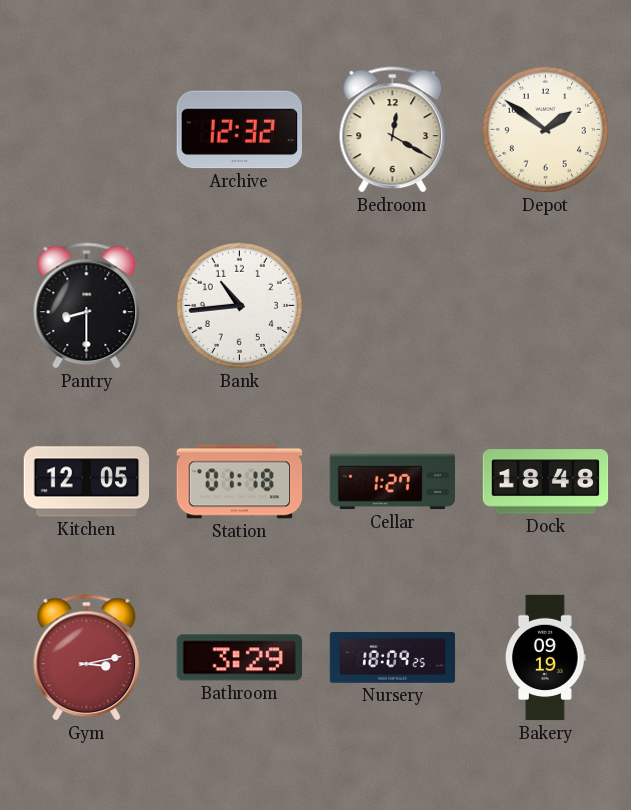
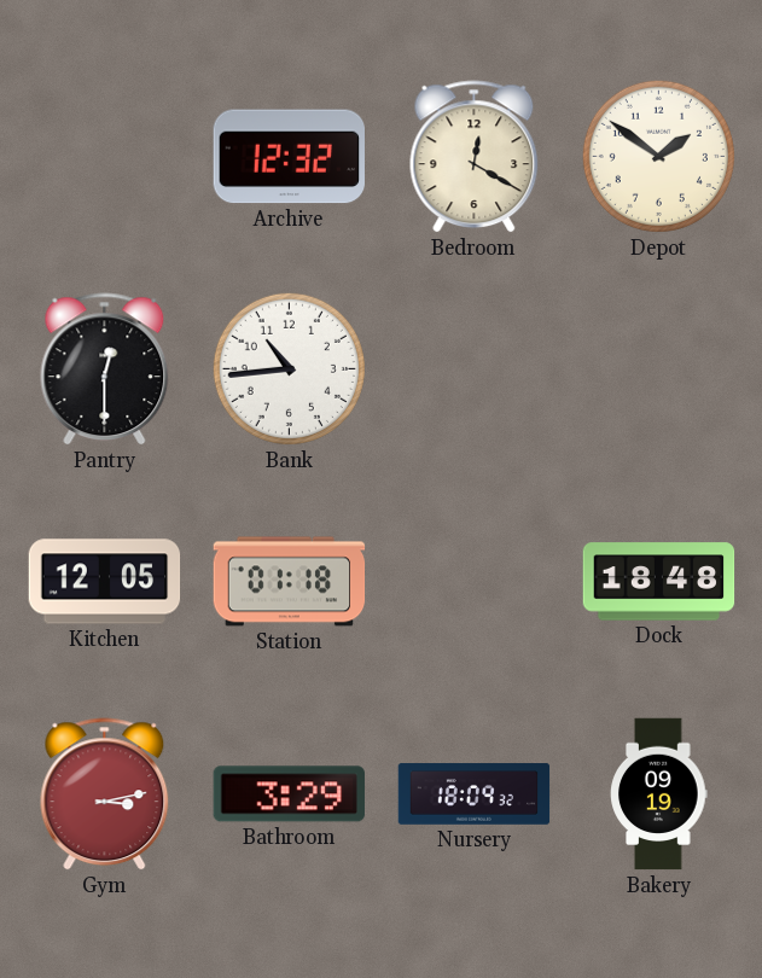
Pantry: 8:30 -> 12:30 (105, 369)
Cellar: 1:27 -> none (393, 482)
Nursery: 18:09:25 -> 18:09:32 (475, 794)
